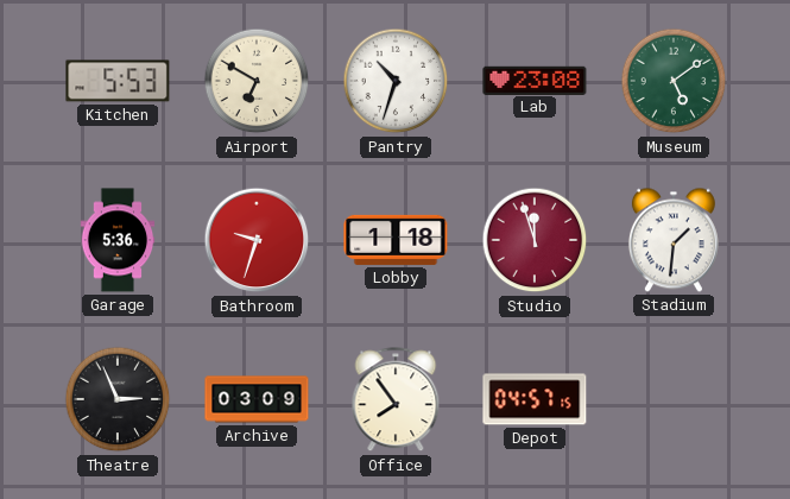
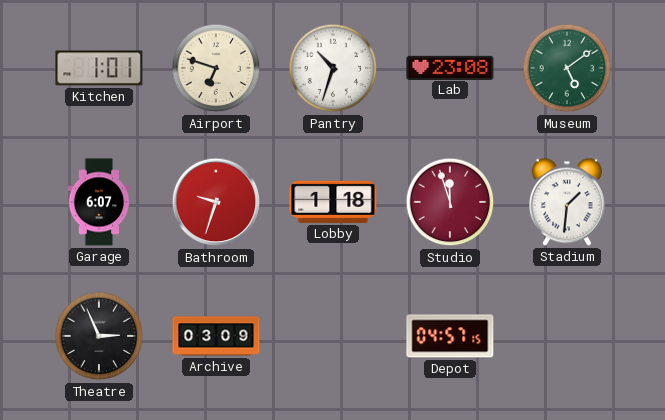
Kitchen: 5:53 -> 1:01 (99, 68)
Airport: 6:50 -> 6:48 (216, 68)
Garage: 5:36 -> 6:07 (99, 202)
Office: 7:54 -> none (396, 400)
